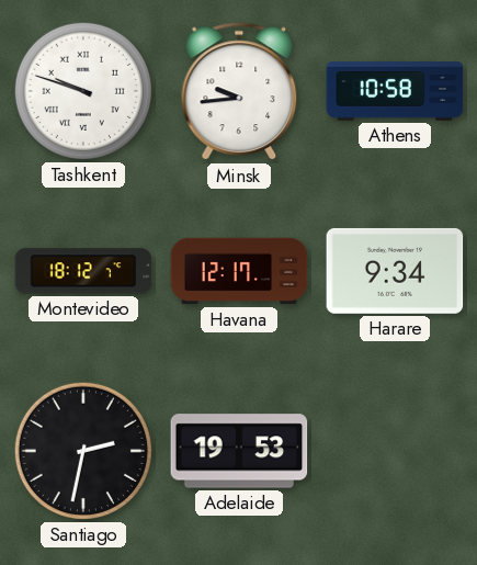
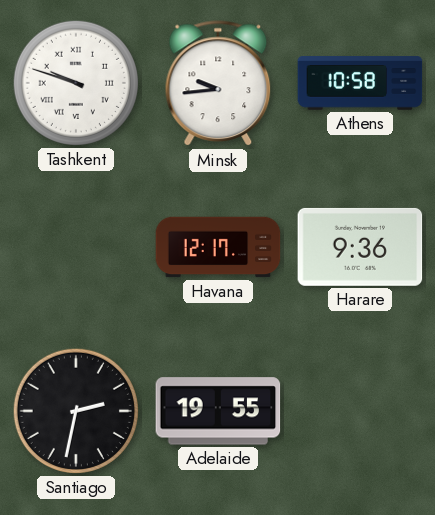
Montevideo: 18:12 -> none (83, 271)
Harare: 9:34 -> 9:36 (360, 247)
Adelaide: 19:53 -> 19:55 (218, 411)
